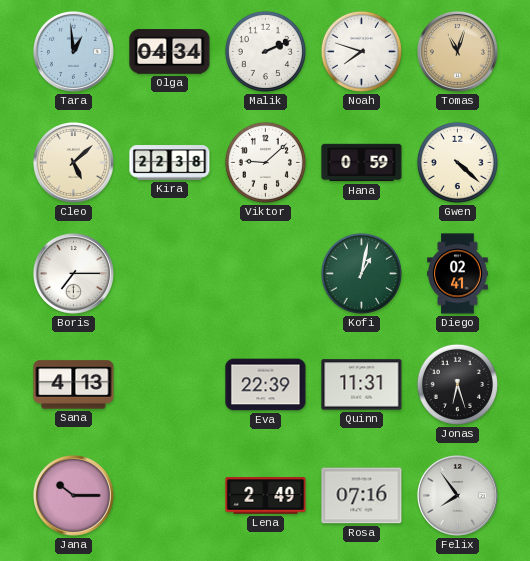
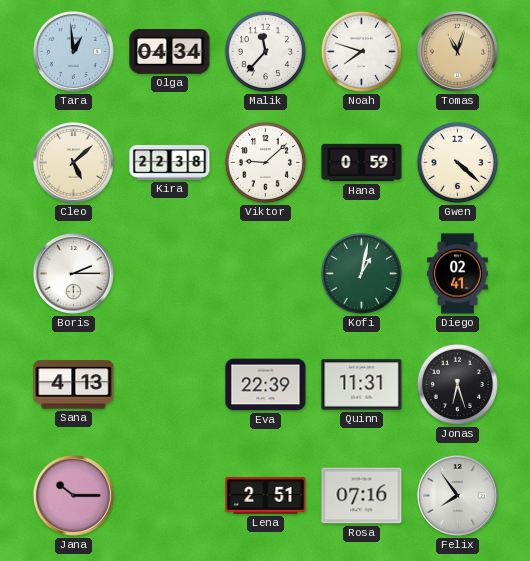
Malik: 2:11 -> 11:37 (265, 51)
Boris: 7:15 -> 2:15 (73, 273)
Lena: 2:49 -> 2:51 (266, 496)
